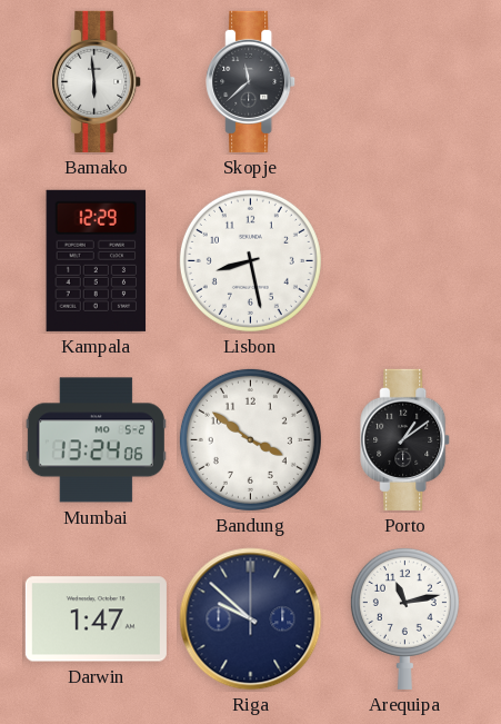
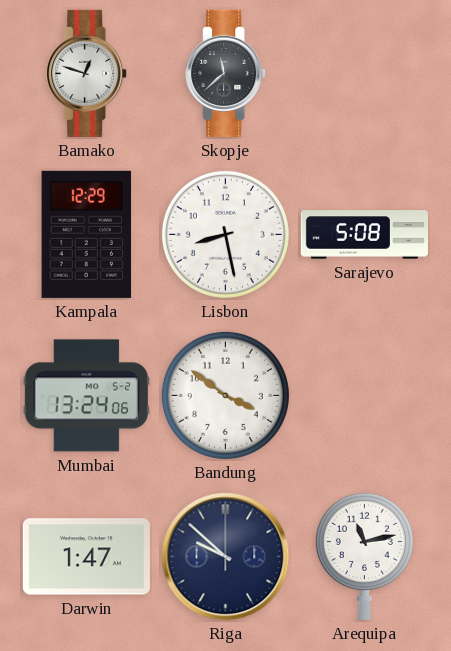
Bamako: 5:59 -> 12:48 (87, 73)
Sarajevo: none -> 5:08 (364, 235)
Porto: 1:09 -> none (405, 439)
